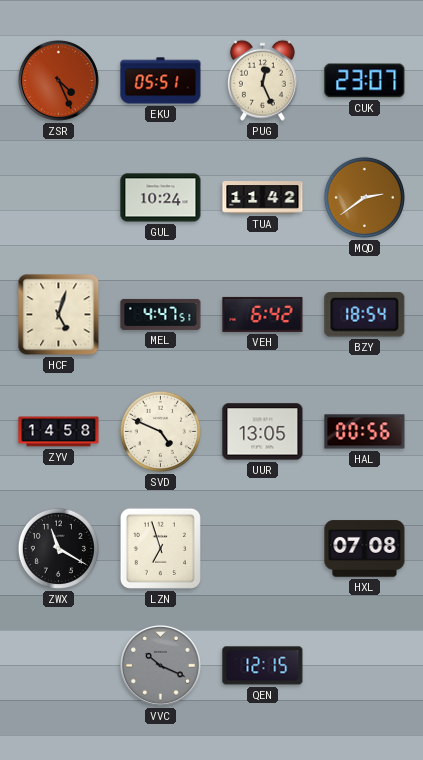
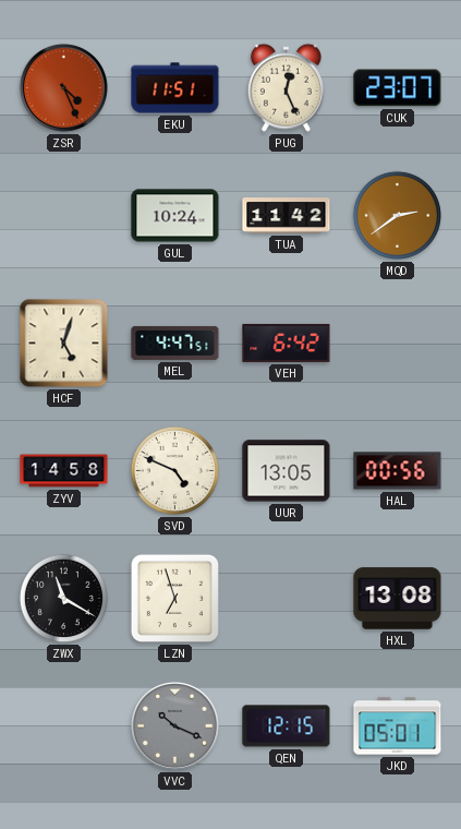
EKU: 05:51 -> 11:51 (175, 88)
BZY: 18:54 -> none (365, 315)
HXL: 07:08 -> 13:08 (398, 599)
JKD: none -> 05:01 (398, 726)
